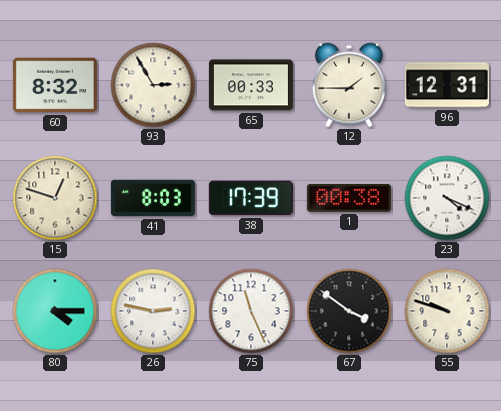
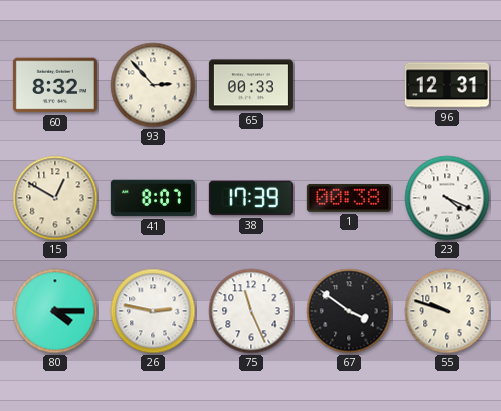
93: 2:55 -> 2:53 (153, 85)
12: 1:45 -> none (349, 85)
15: 12:48 -> 12:50 (55, 198)
41: 8:03 -> 8:07 (153, 198)
